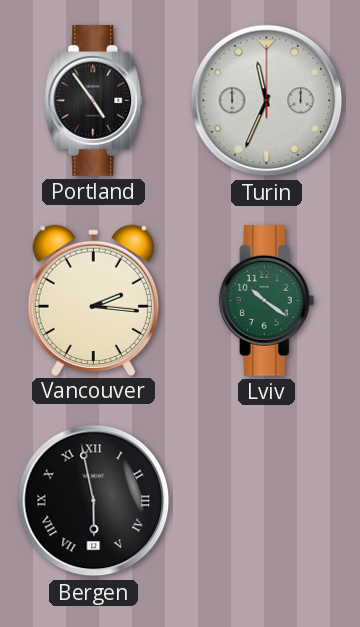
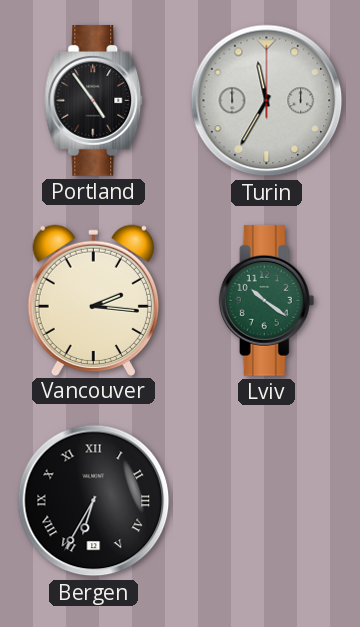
Turin: 11:34 -> 11:35 (267, 101)
Bergen: 5:58 -> 6:35 (94, 501)
